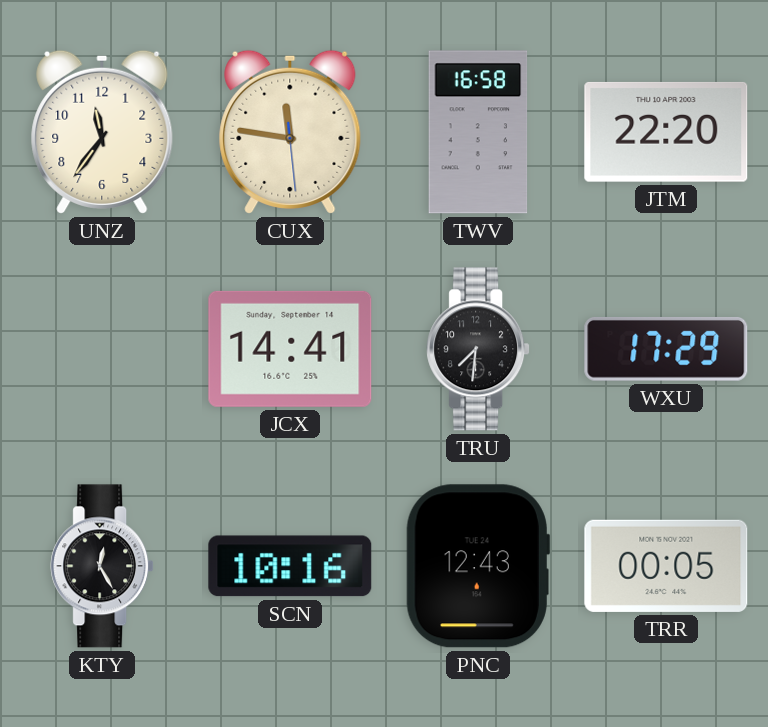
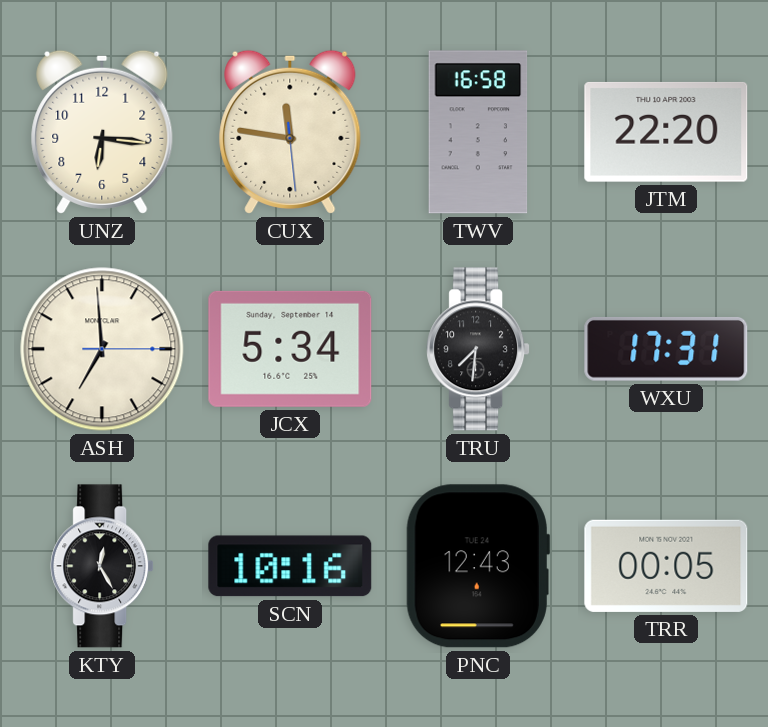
UNZ: 11:36 -> 6:16 (102, 132)
ASH: none -> 6:59 (102, 349)
JCX: 14:41 -> 5:34 (290, 349)
WXU: 17:29 -> 17:31 (666, 349)
